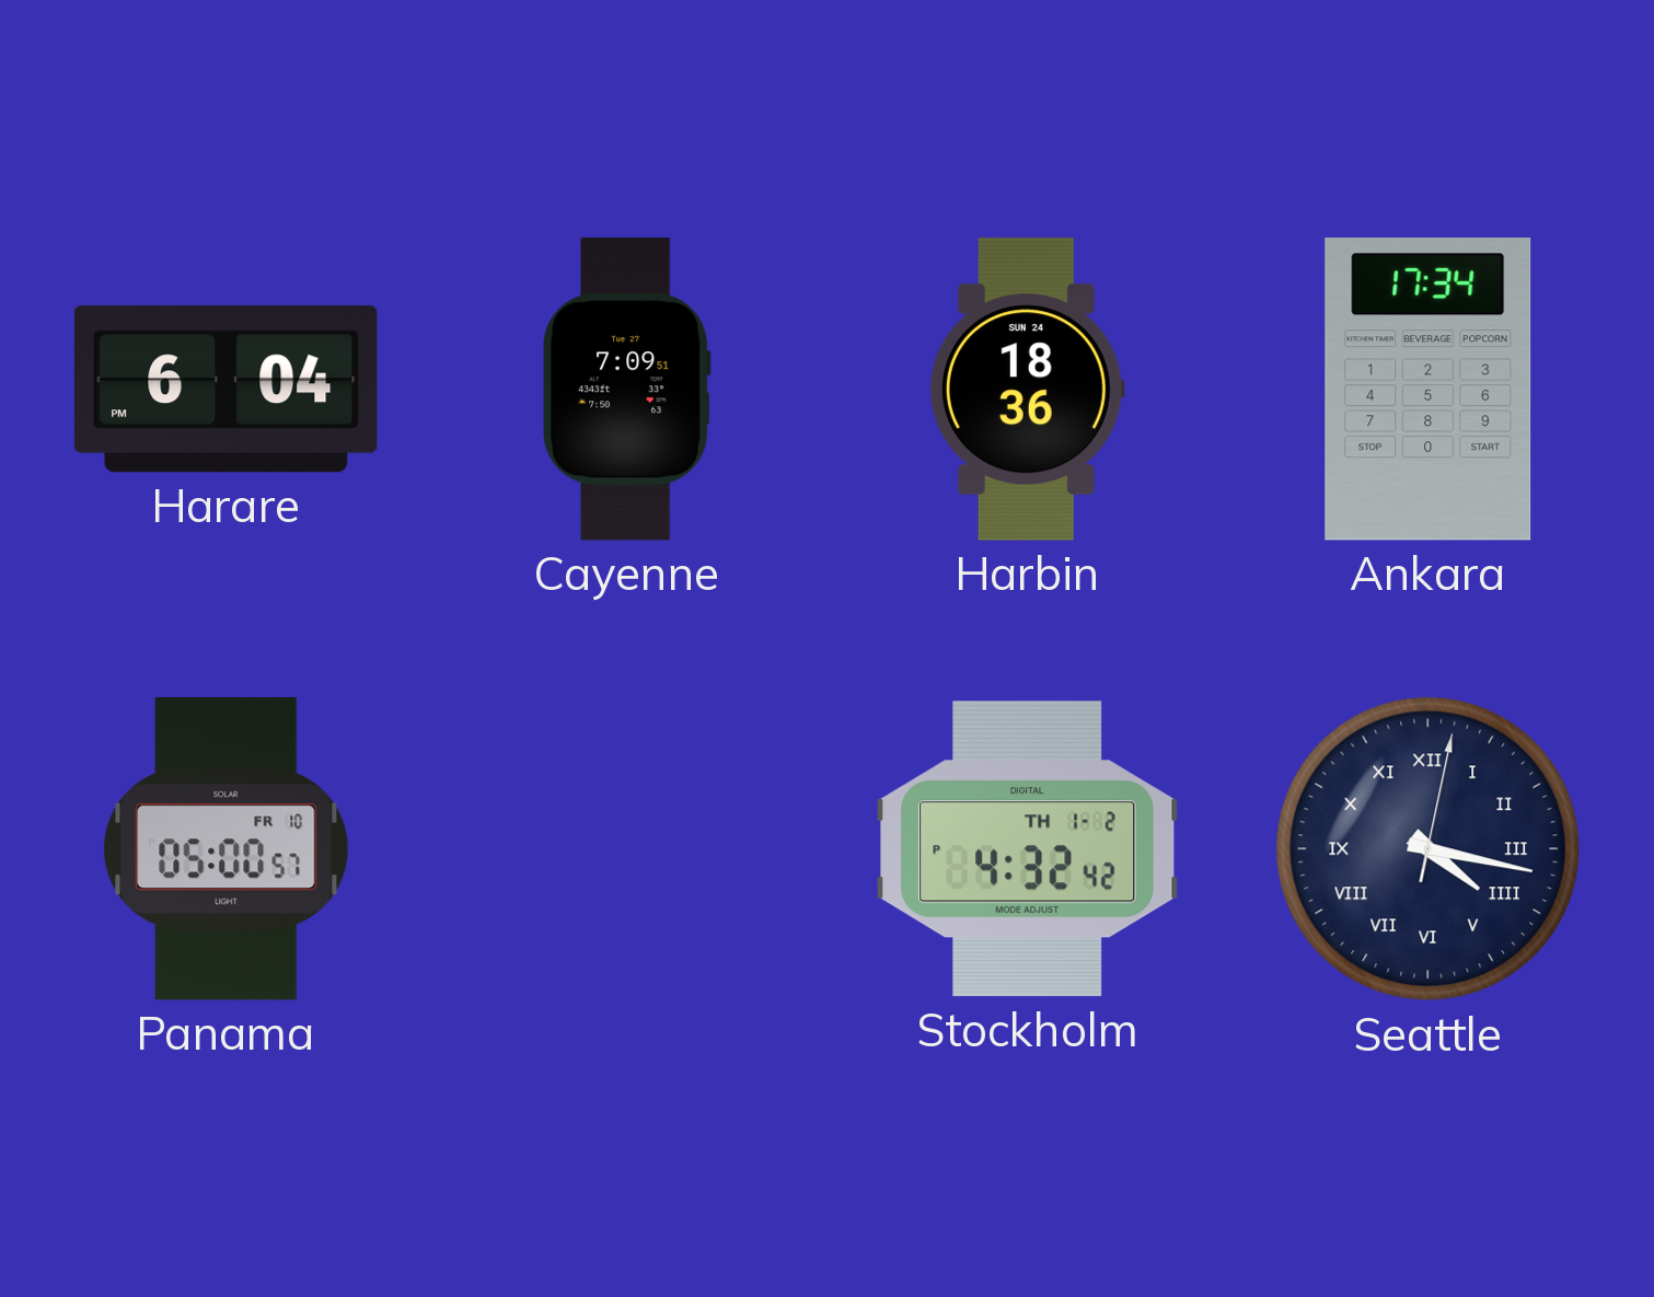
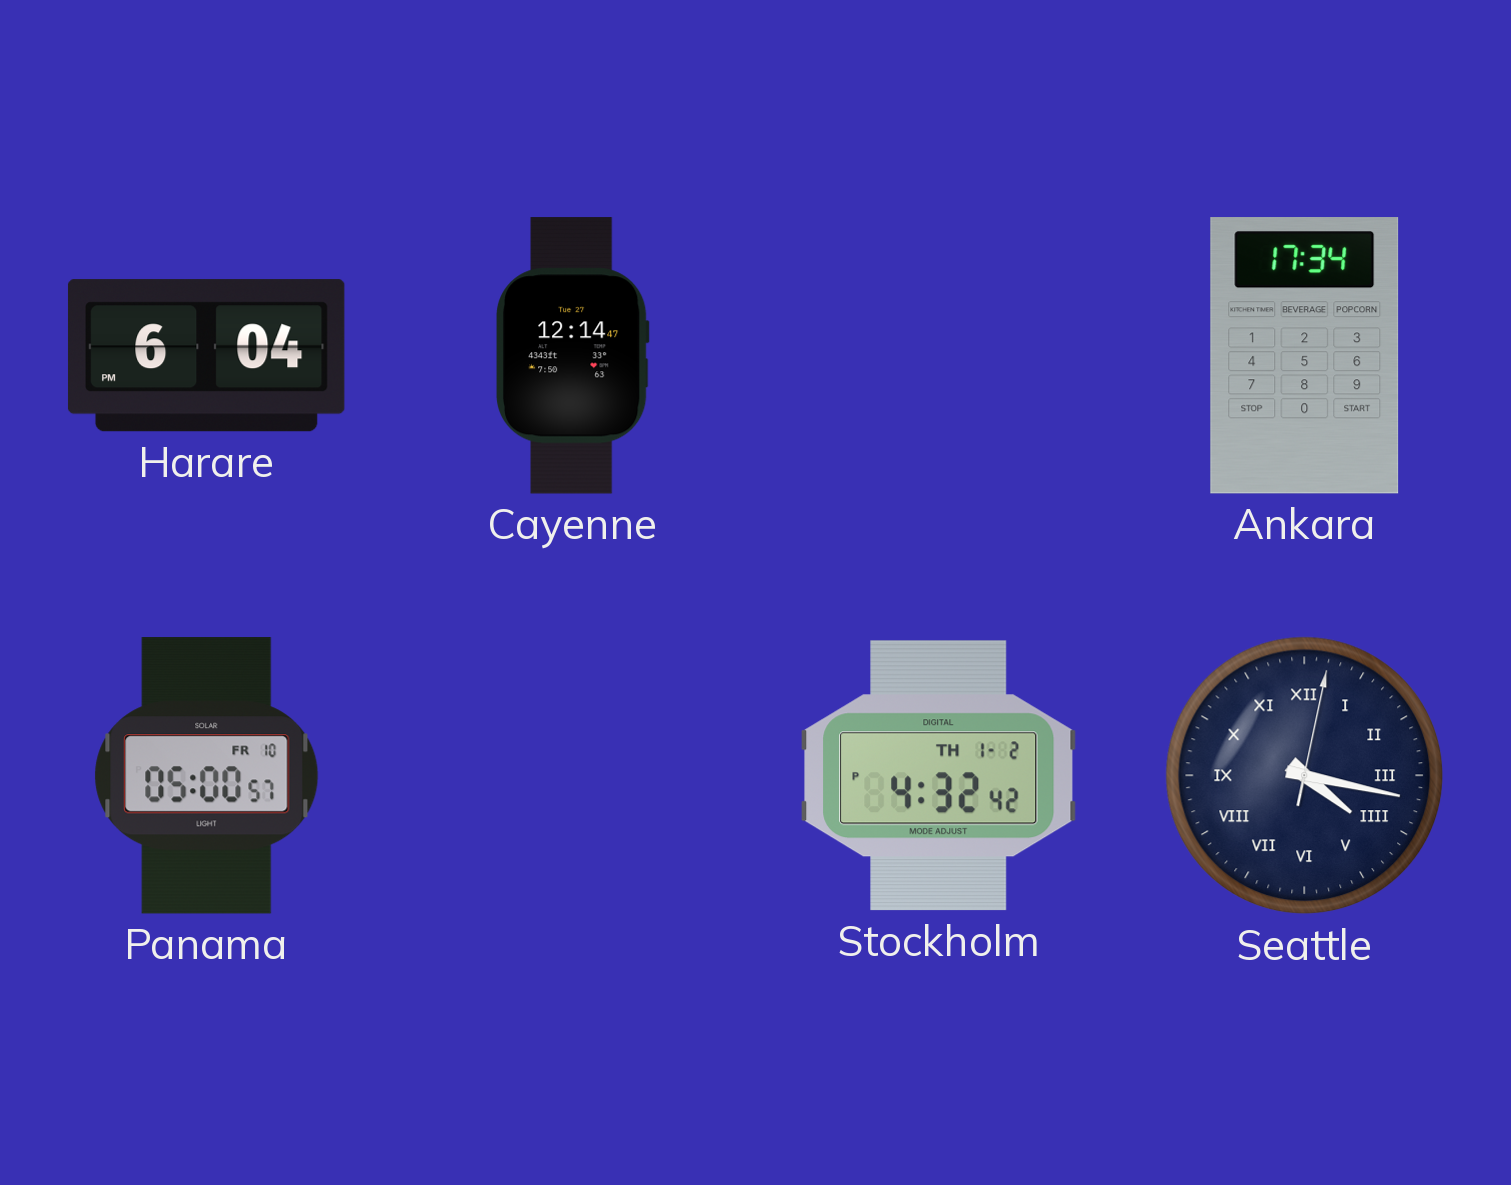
Cayenne: 7:09 -> 12:14 (573, 356)
Harbin: 18:36 -> none (1027, 390)
